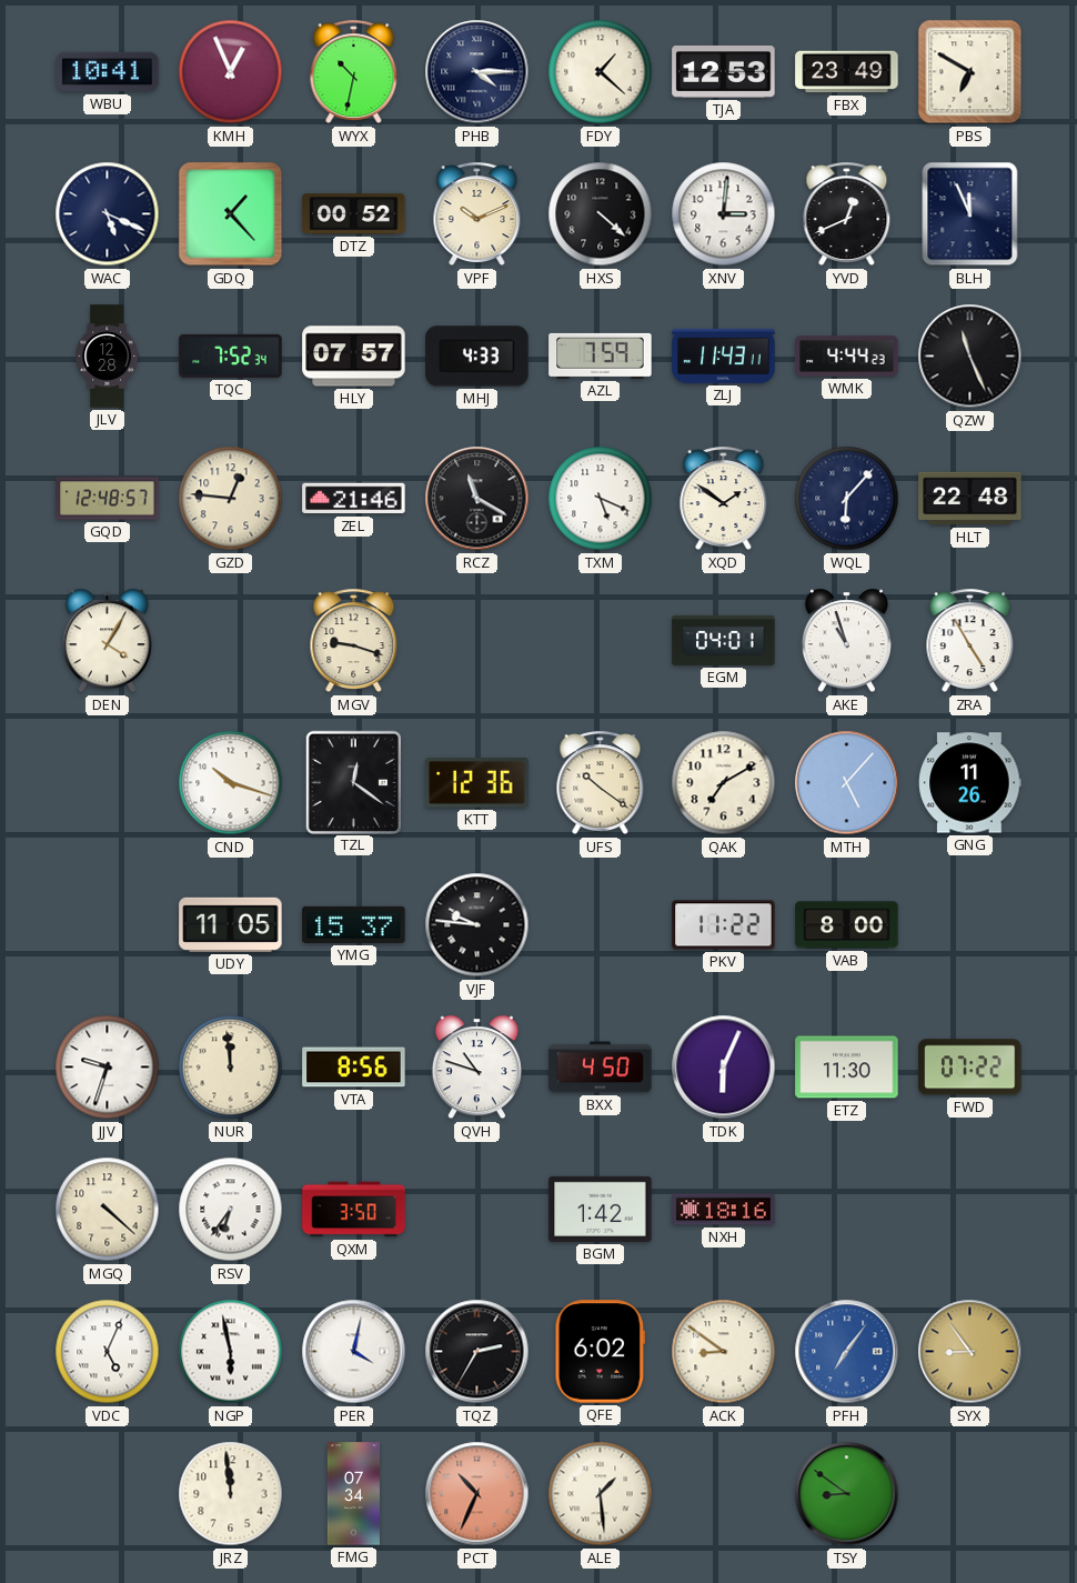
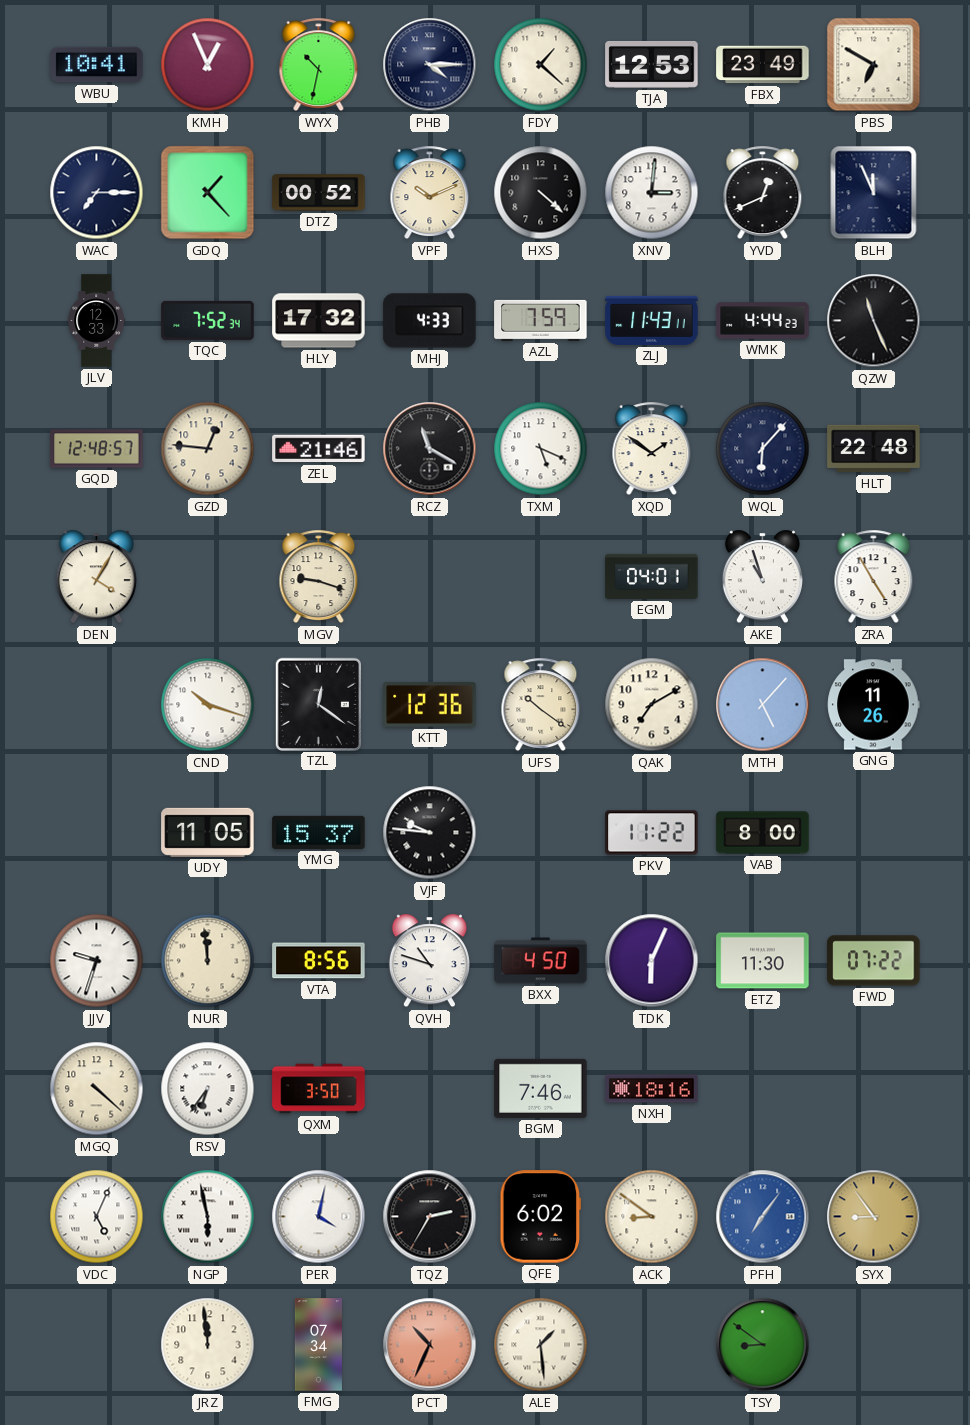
WAC: 5:19 -> 7:15 (97, 193)
JLV: 12:28 -> 12:33 (97, 321)
HLY: 07:57 -> 17:32 (319, 321)
BGM: 1:42 -> 7:46 (541, 1088)
